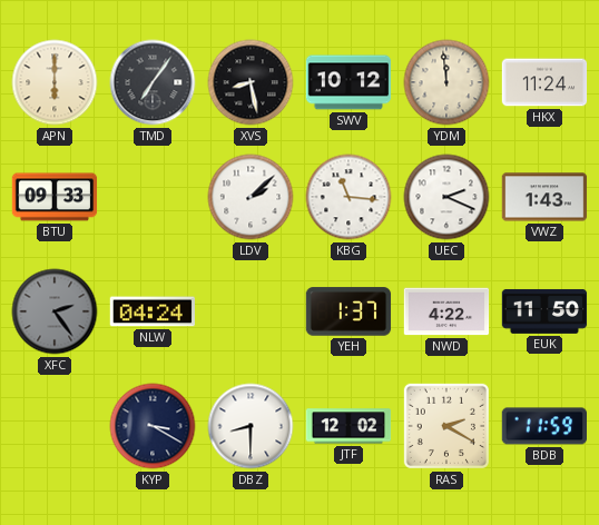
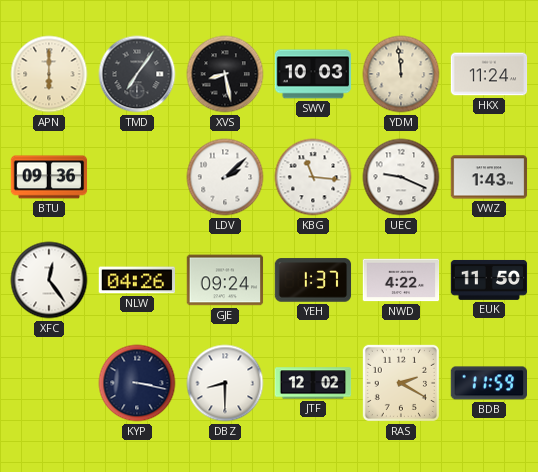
SWV: 10:12 -> 10:03 (313, 74)
BTU: 09:33 -> 09:36 (49, 177)
UEC: 2:19 -> 9:19 (401, 177)
XFC: 2:24 -> 12:24 (49, 280)
XFC dial: grey -> white (49, 280)
NLW: 04:24 -> 04:26 (137, 280)
GJE: none -> 09:24 (225, 280)
KYP: 3:20 -> 3:17 (137, 383)
